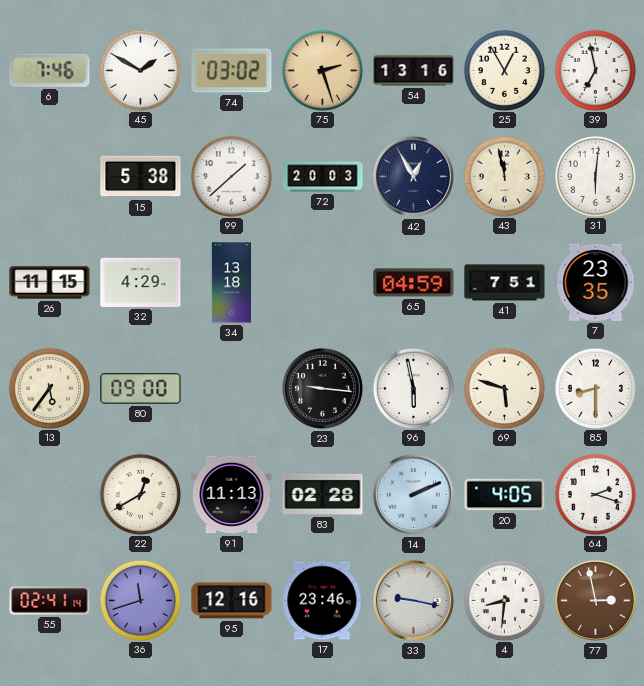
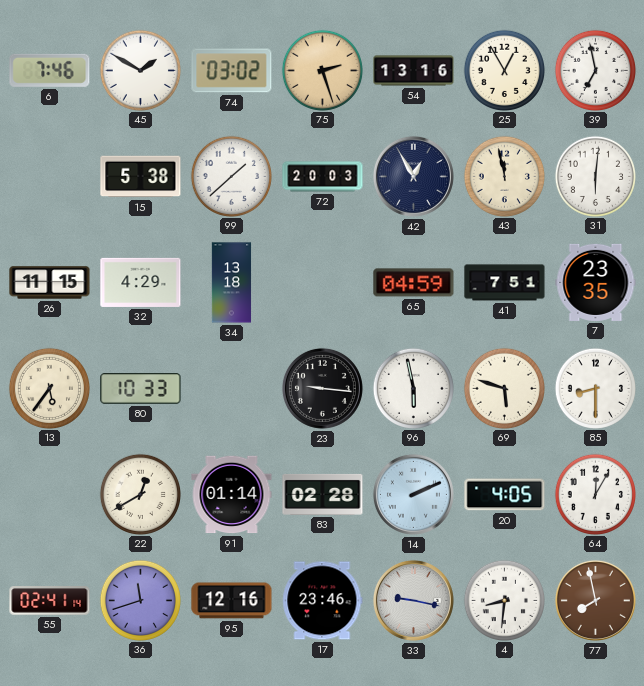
80: 09:00 -> 10:33 (141, 389)
91: 11:13 -> 01:14 (232, 495)
64: 2:18 -> 12:05 (595, 494)
77: 2:58 -> 7:58 (595, 600)
